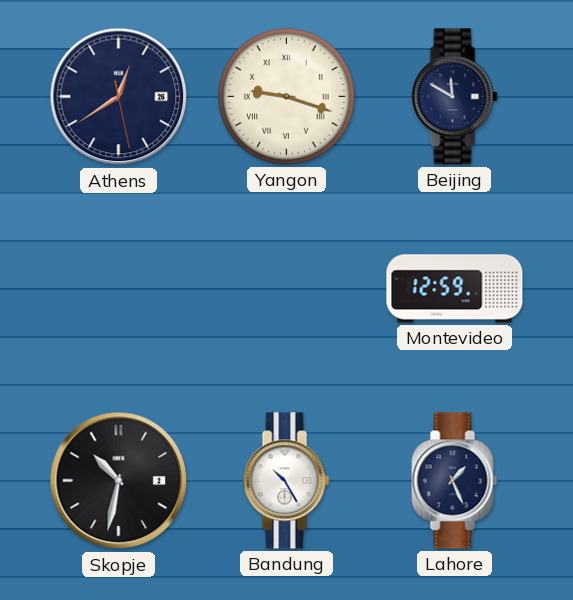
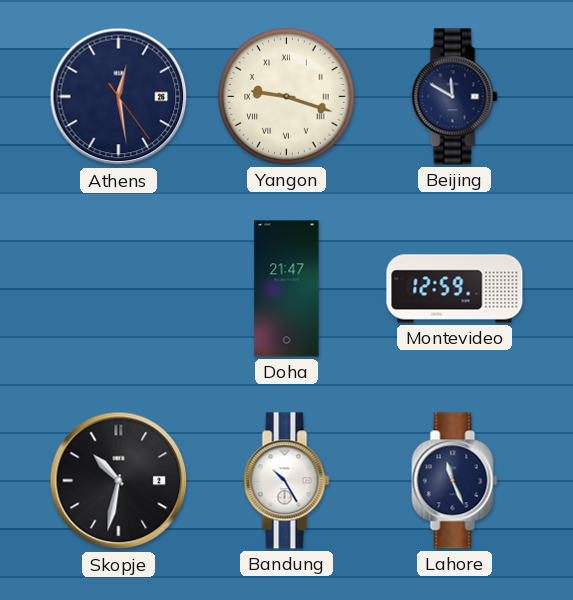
Athens: 12:39 -> 12:28 (119, 97)
Doha: none -> 21:47 (287, 289)
Lahore: 1:26 -> 11:26 (455, 481)
